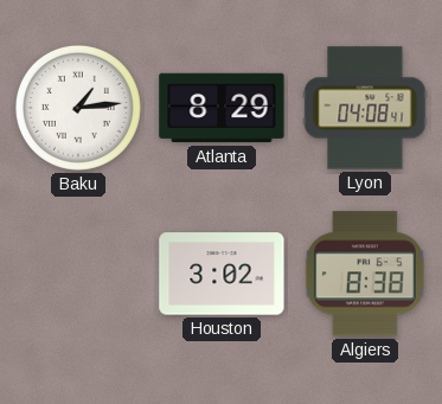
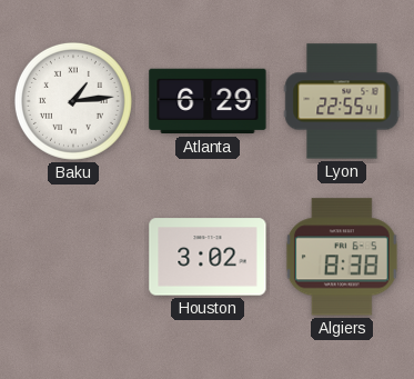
Atlanta: 8:29 -> 6:29 (208, 101)
Lyon: 04:08 -> 22:55 (342, 101)
